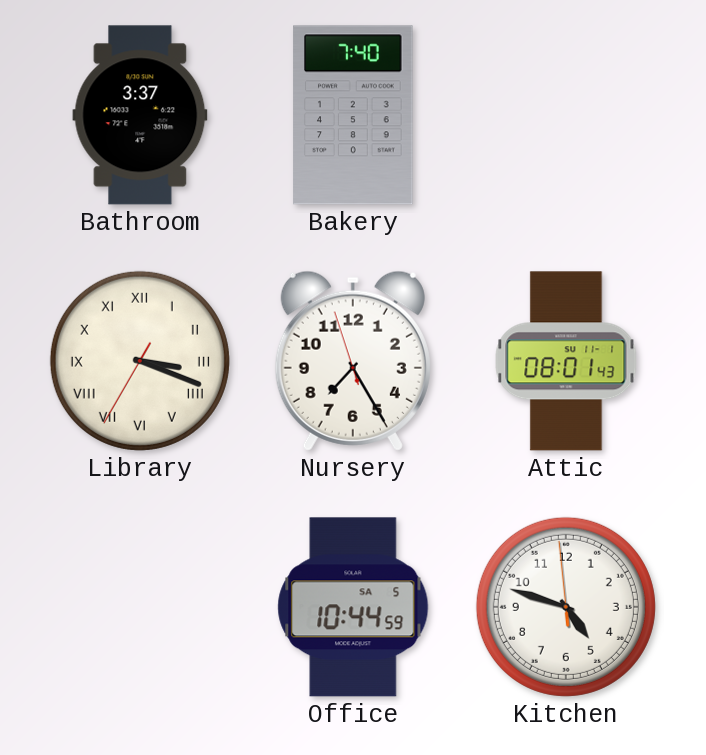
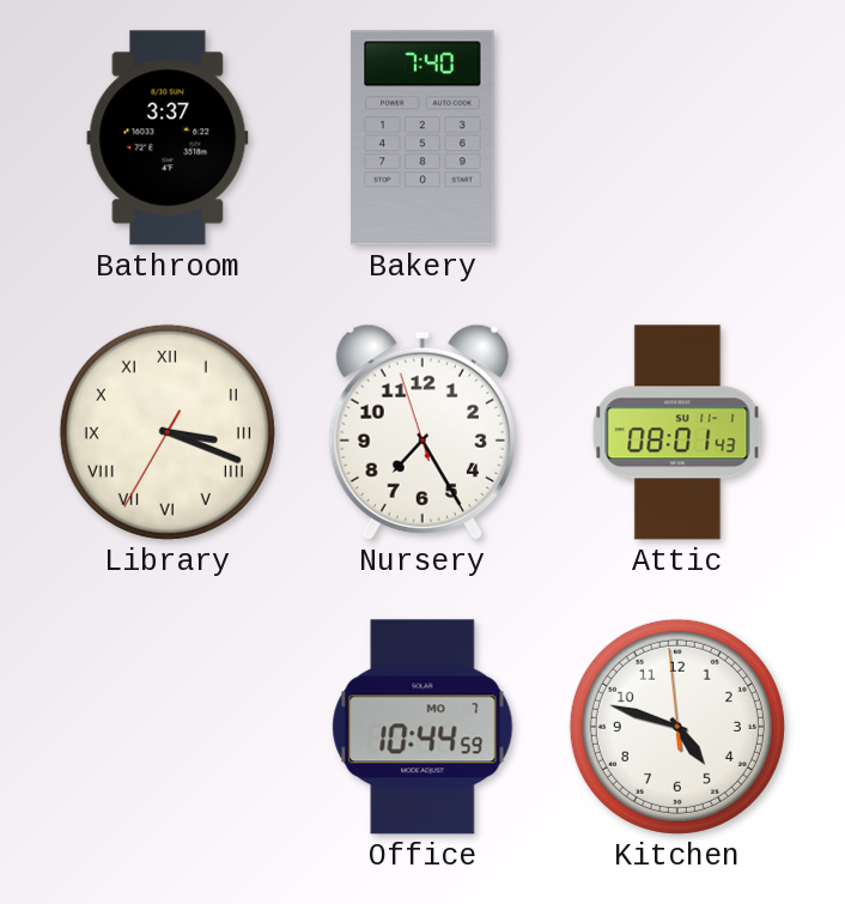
Office date: SA 5 -> MO 7 (423, 727)
